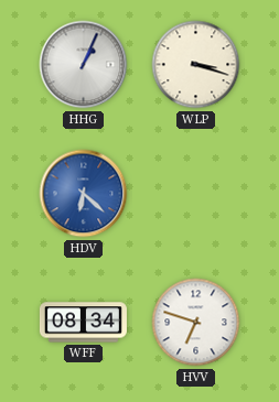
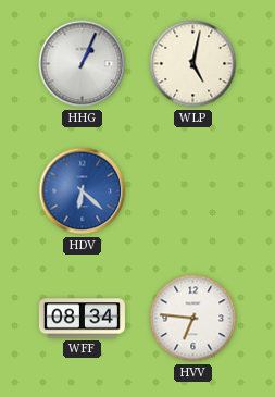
WLP: 3:18 -> 5:02 (193, 64)
HVV: 6:48 -> 6:46 (193, 319)
